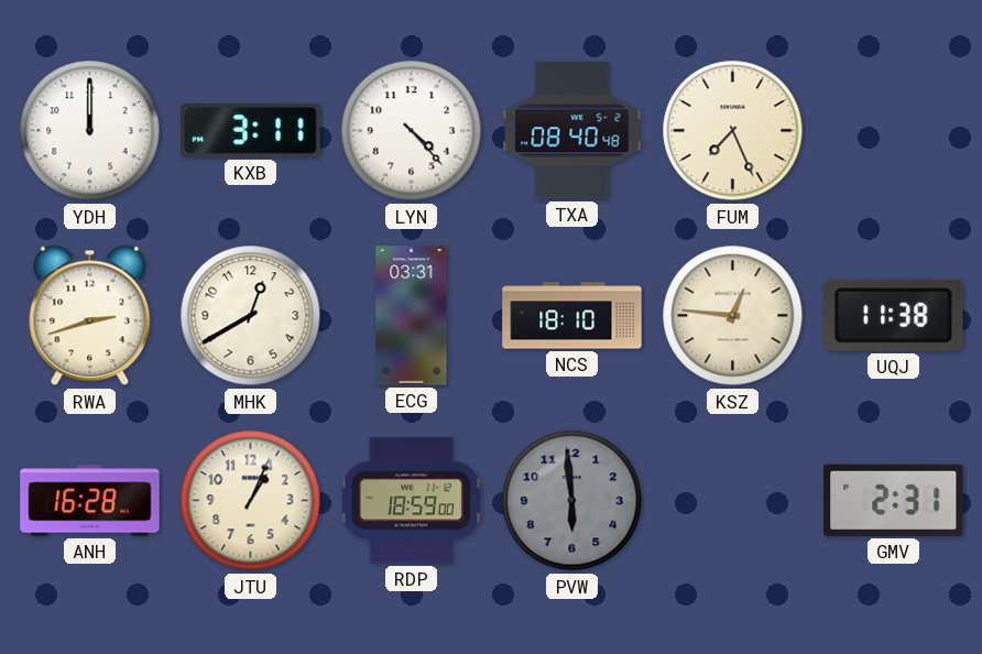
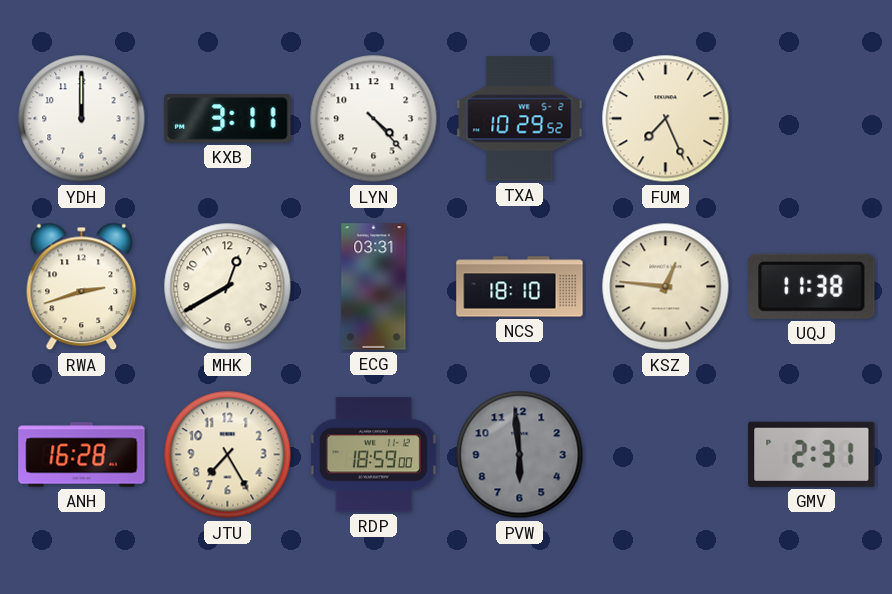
TXA: 08:40 -> 10:29 (520, 119)
JTU: 1:04 -> 7:25 (228, 455)
